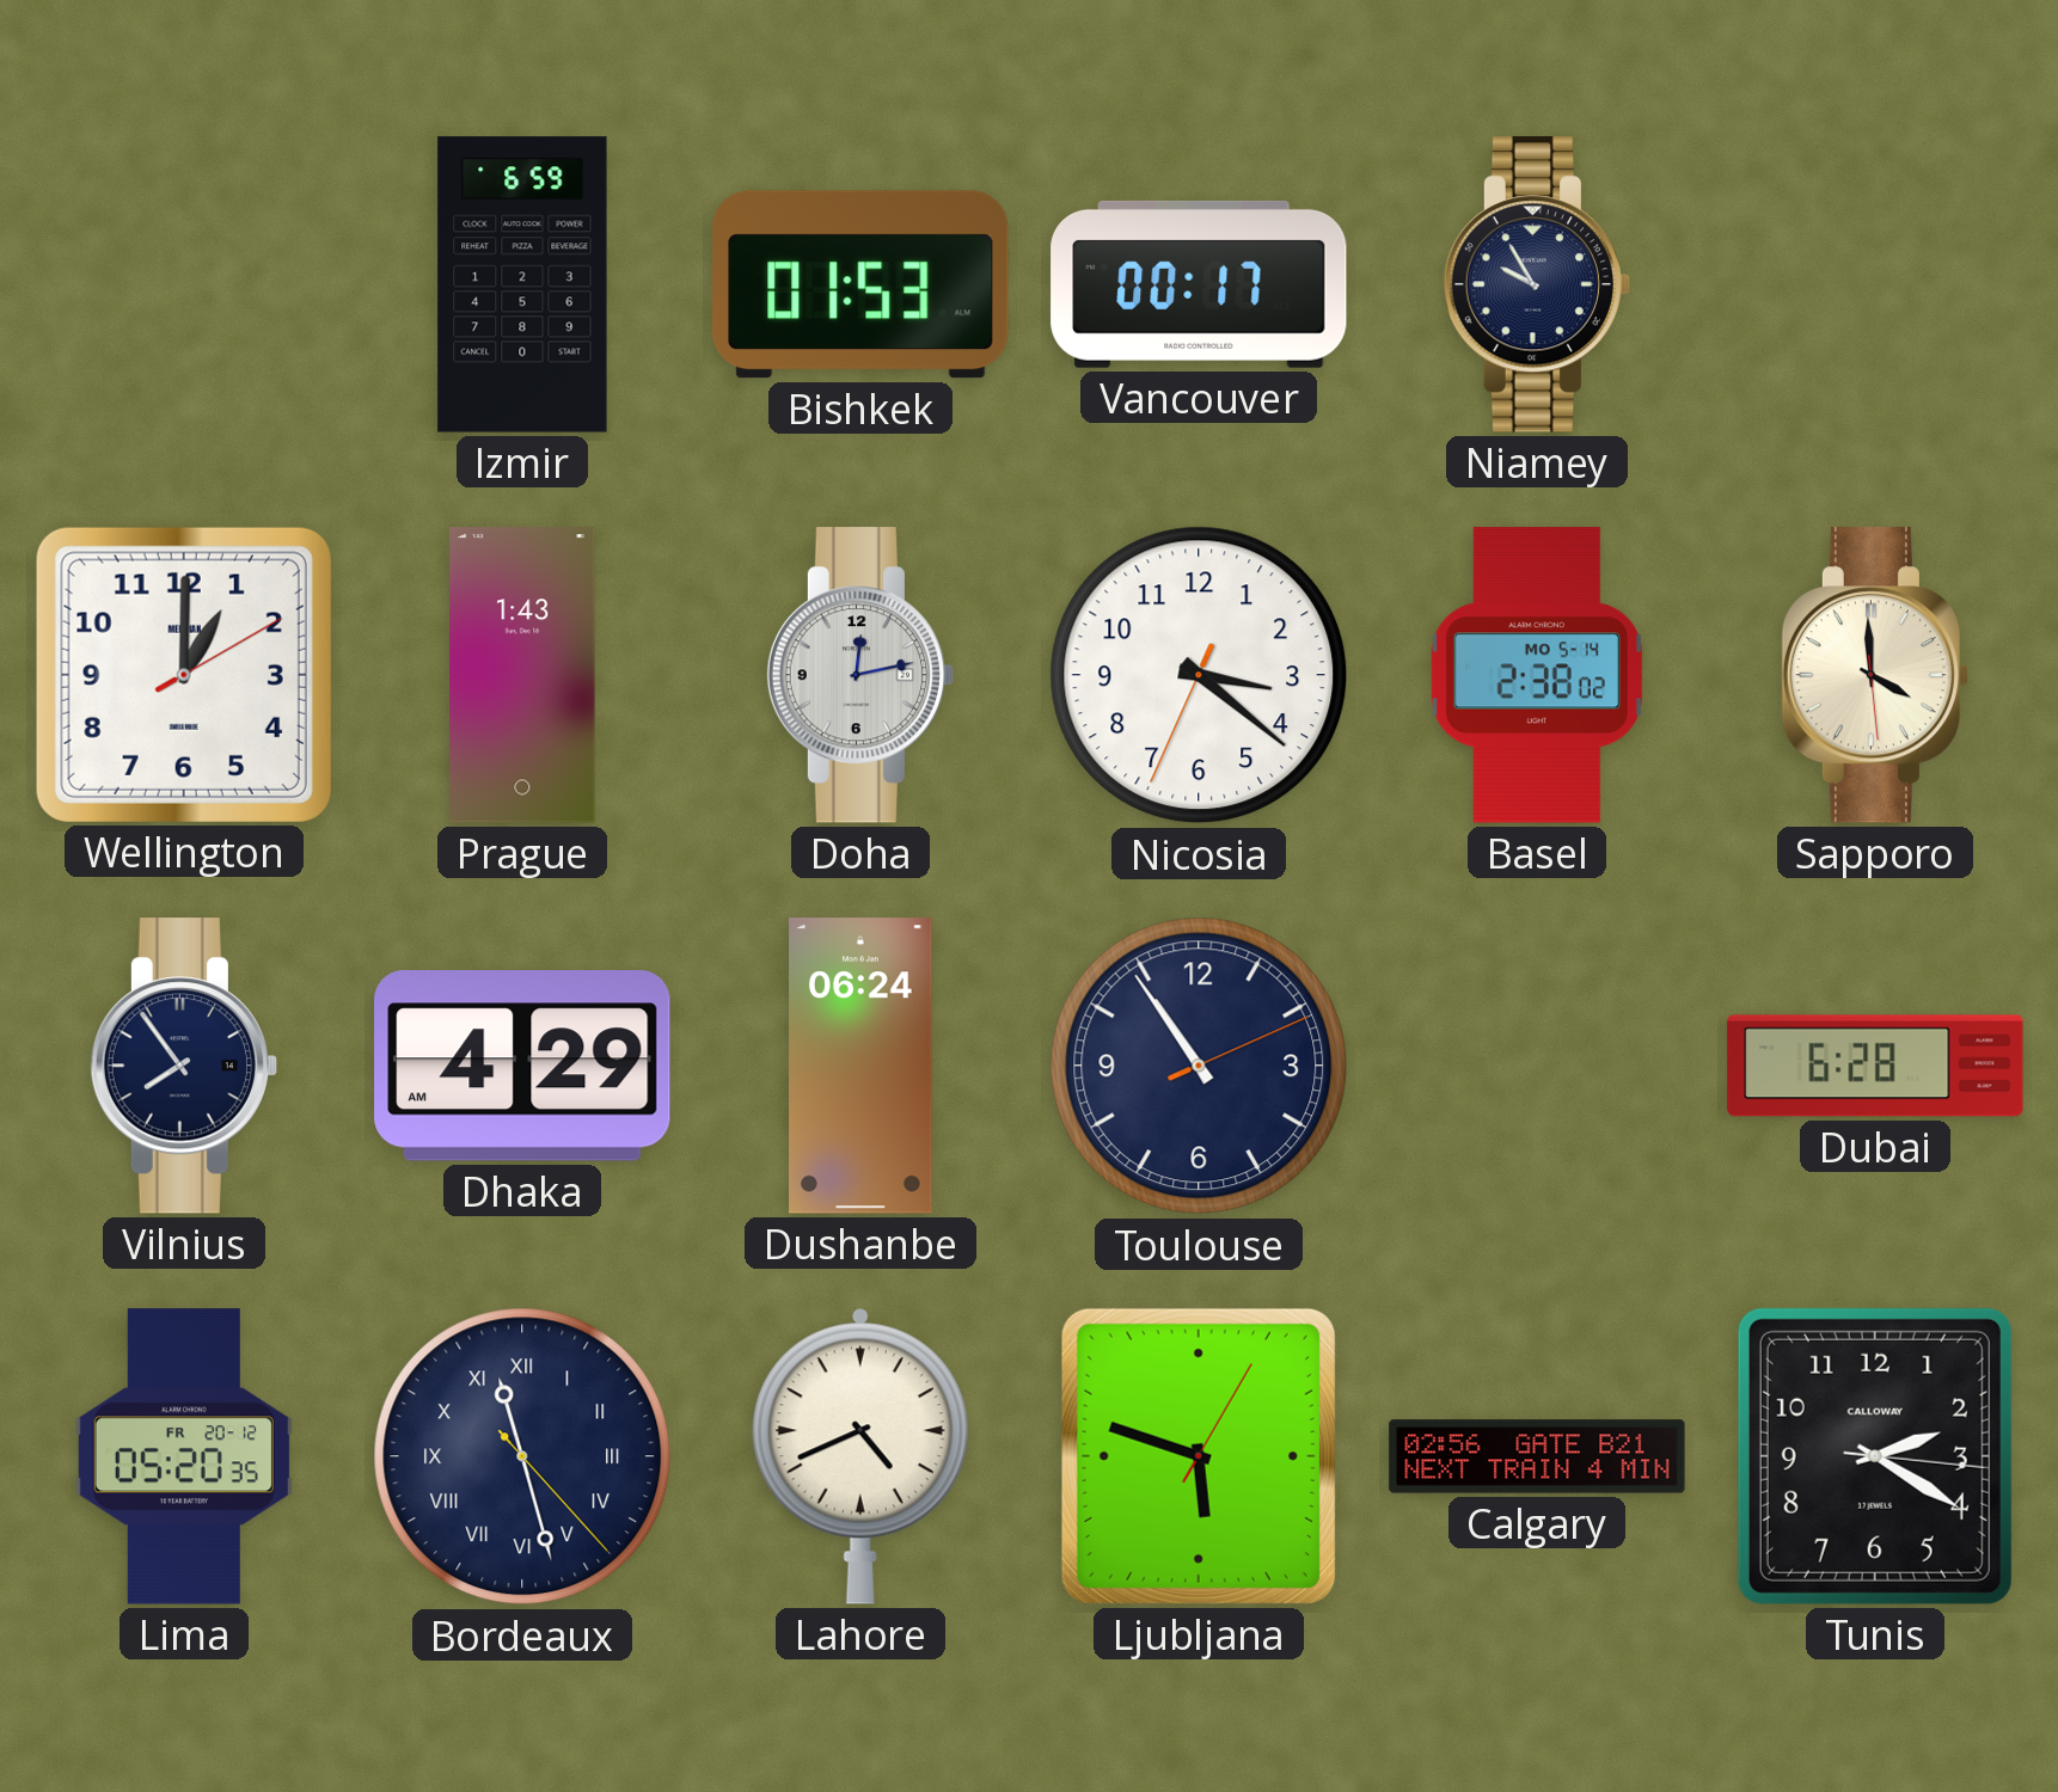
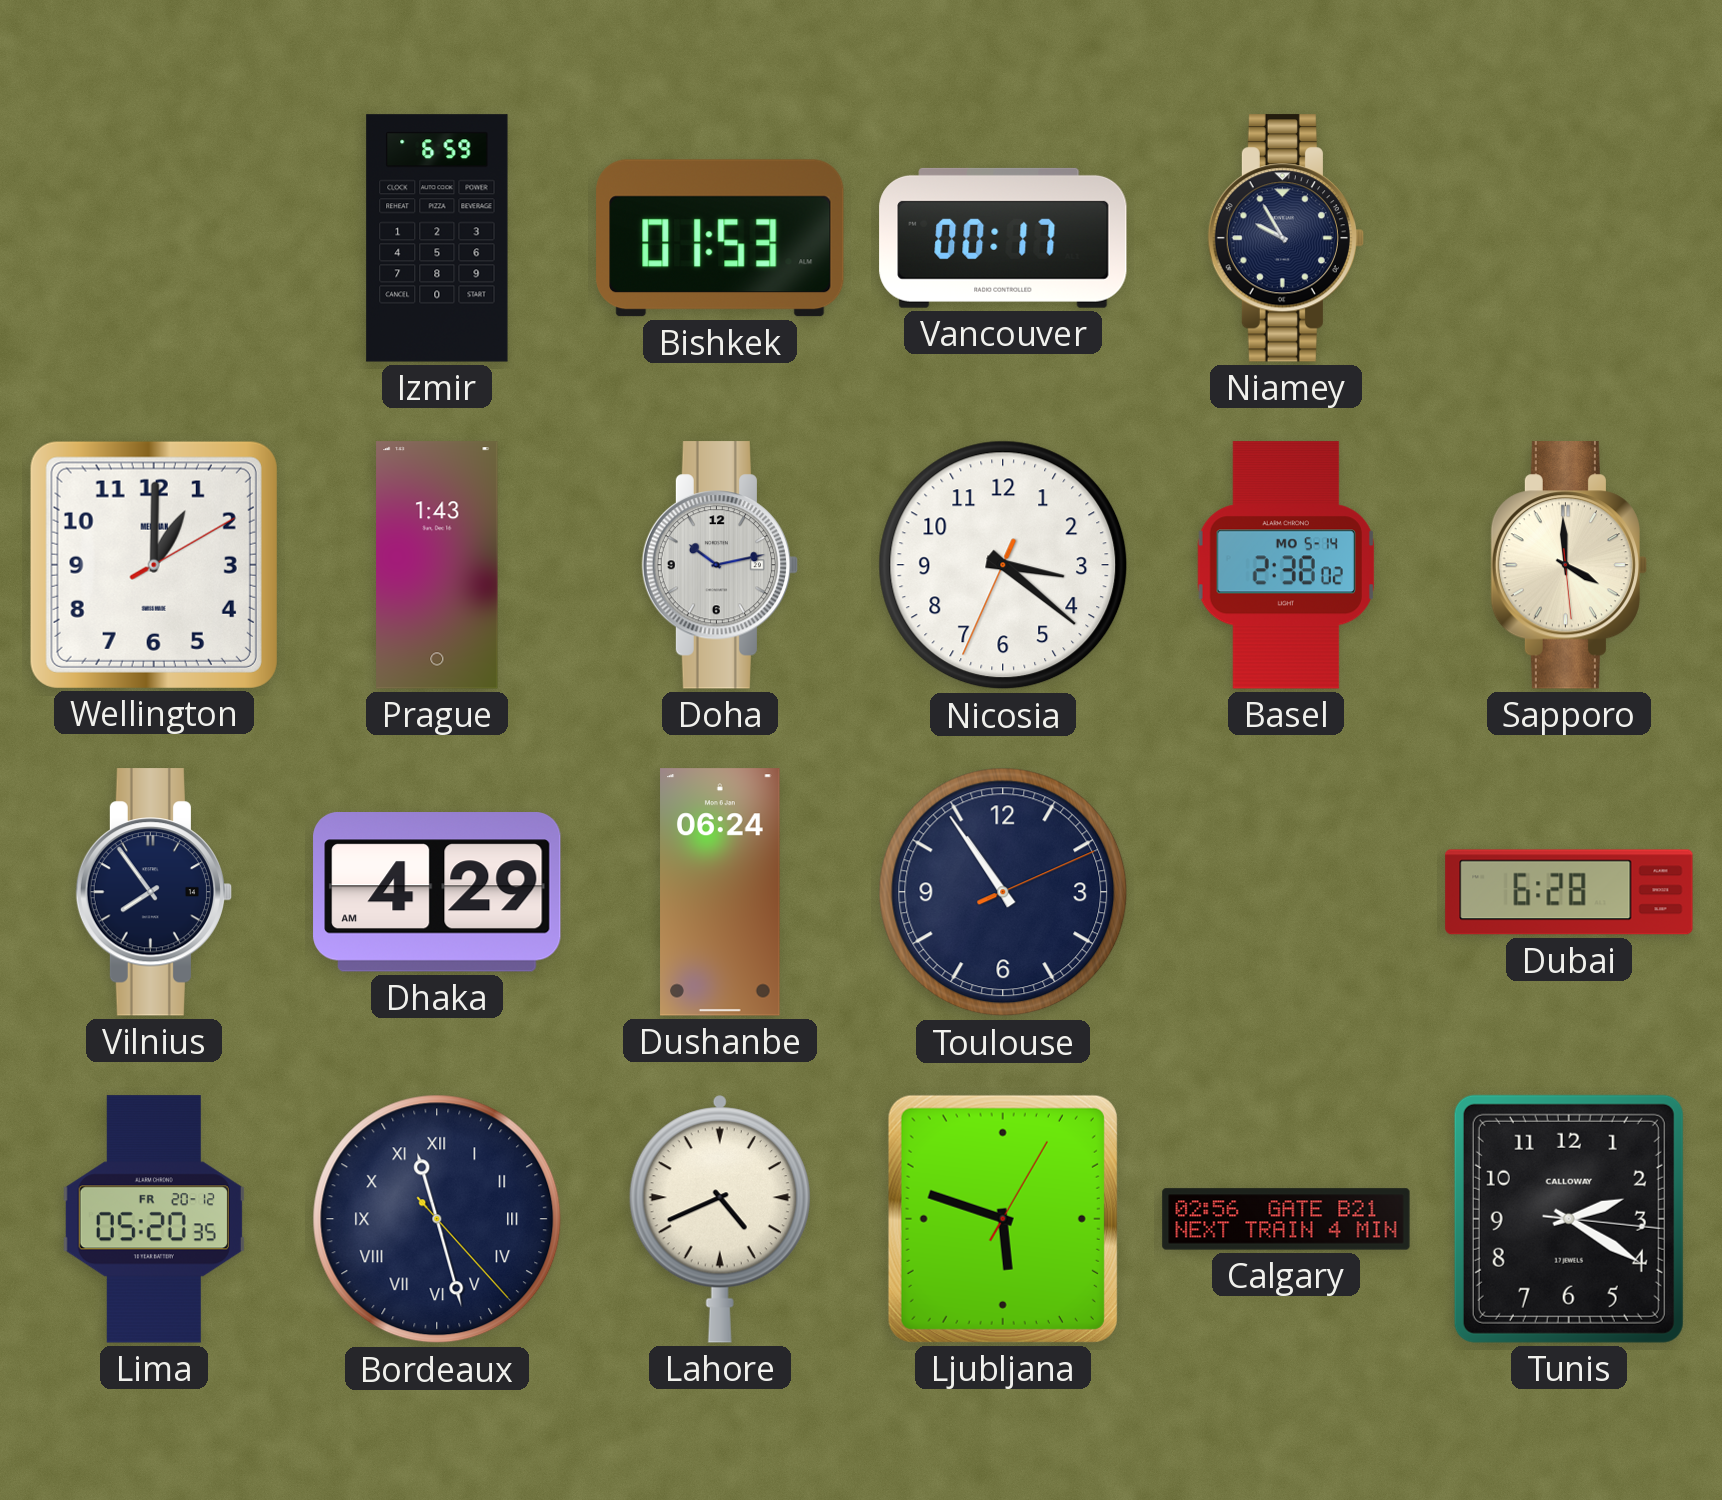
Doha: 12:13 -> 10:13 (719, 565)
